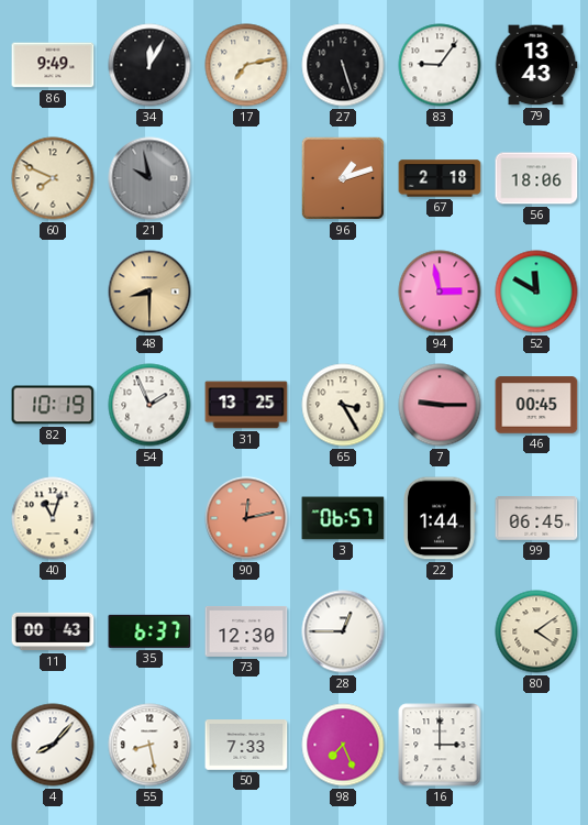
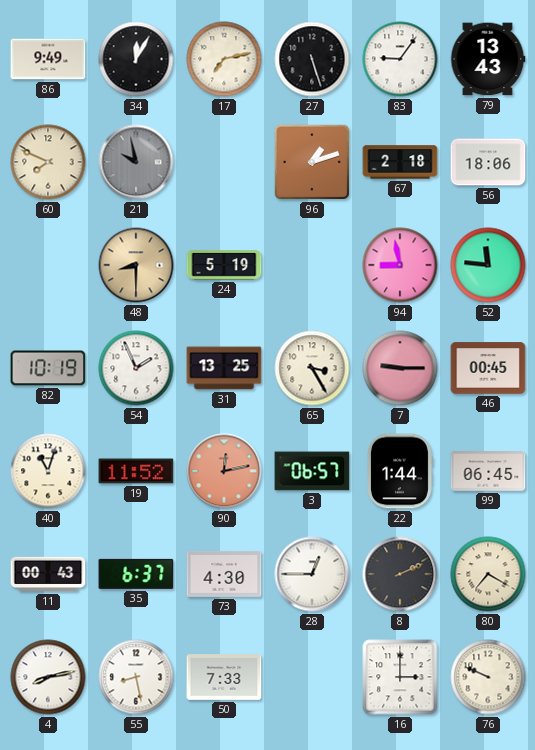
24: none -> 5:19 (224, 265)
94: 2:58 -> 8:58 (400, 265)
52: 11:50 -> 11:46 (488, 265)
19: none -> 11:52 (136, 471)
73: 12:30 -> 4:30 (224, 574)
8: none -> 2:11 (400, 574)
80: 4:09 -> 7:20 (488, 574)
4: 8:07 -> 8:13 (48, 677)
98: 7:26 -> none (343, 745)
76: none -> 9:49 (488, 677)
